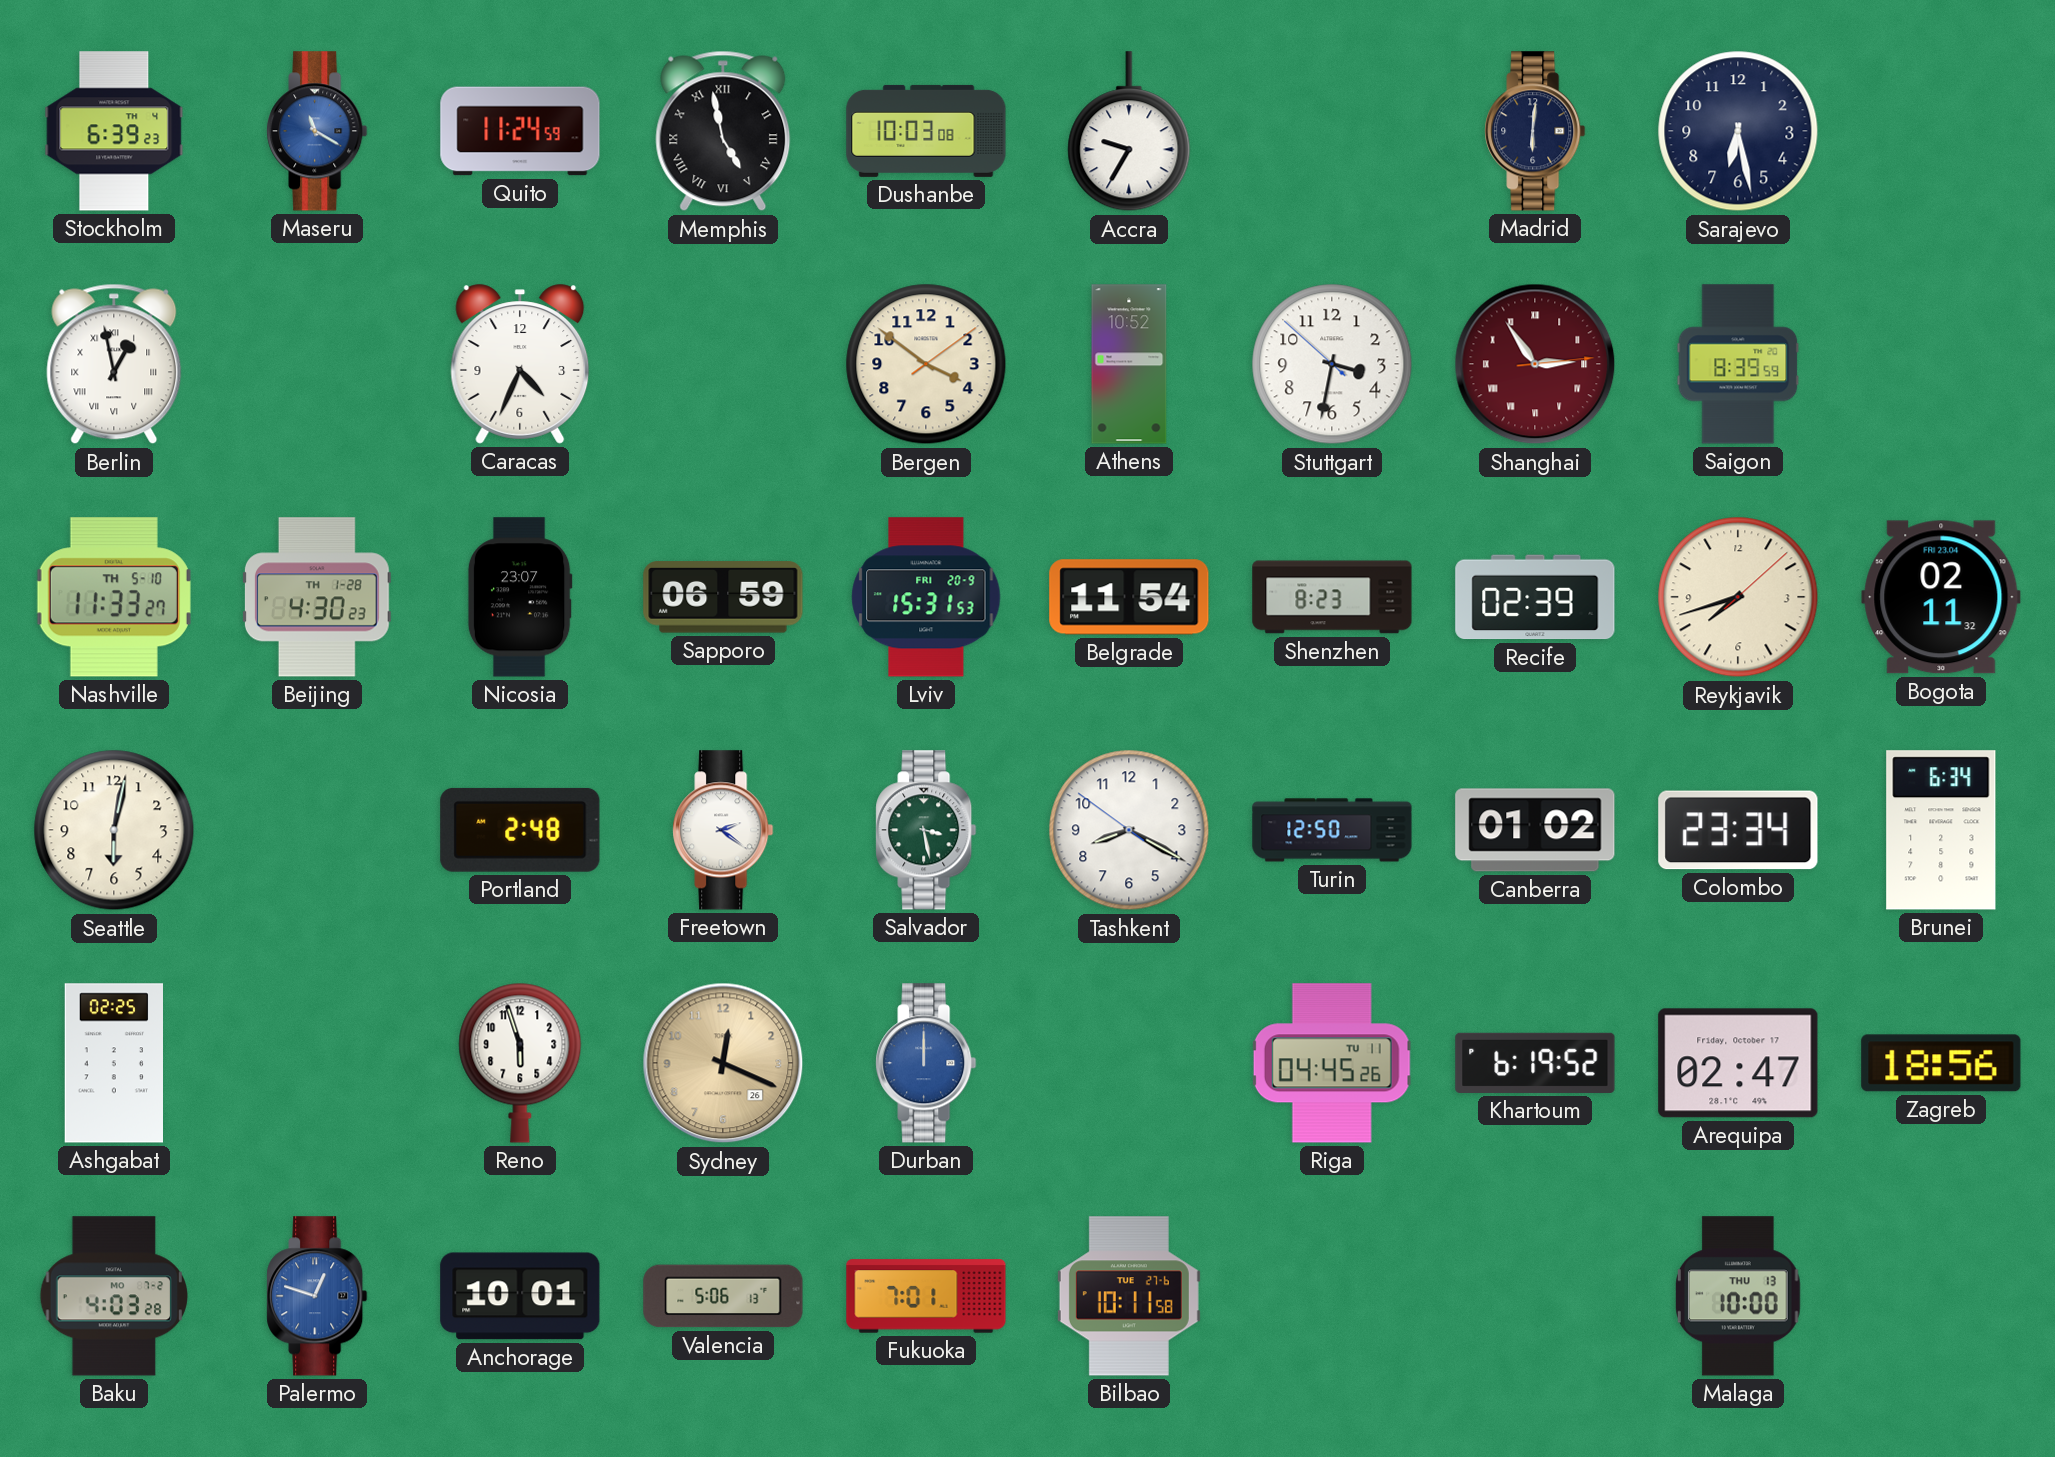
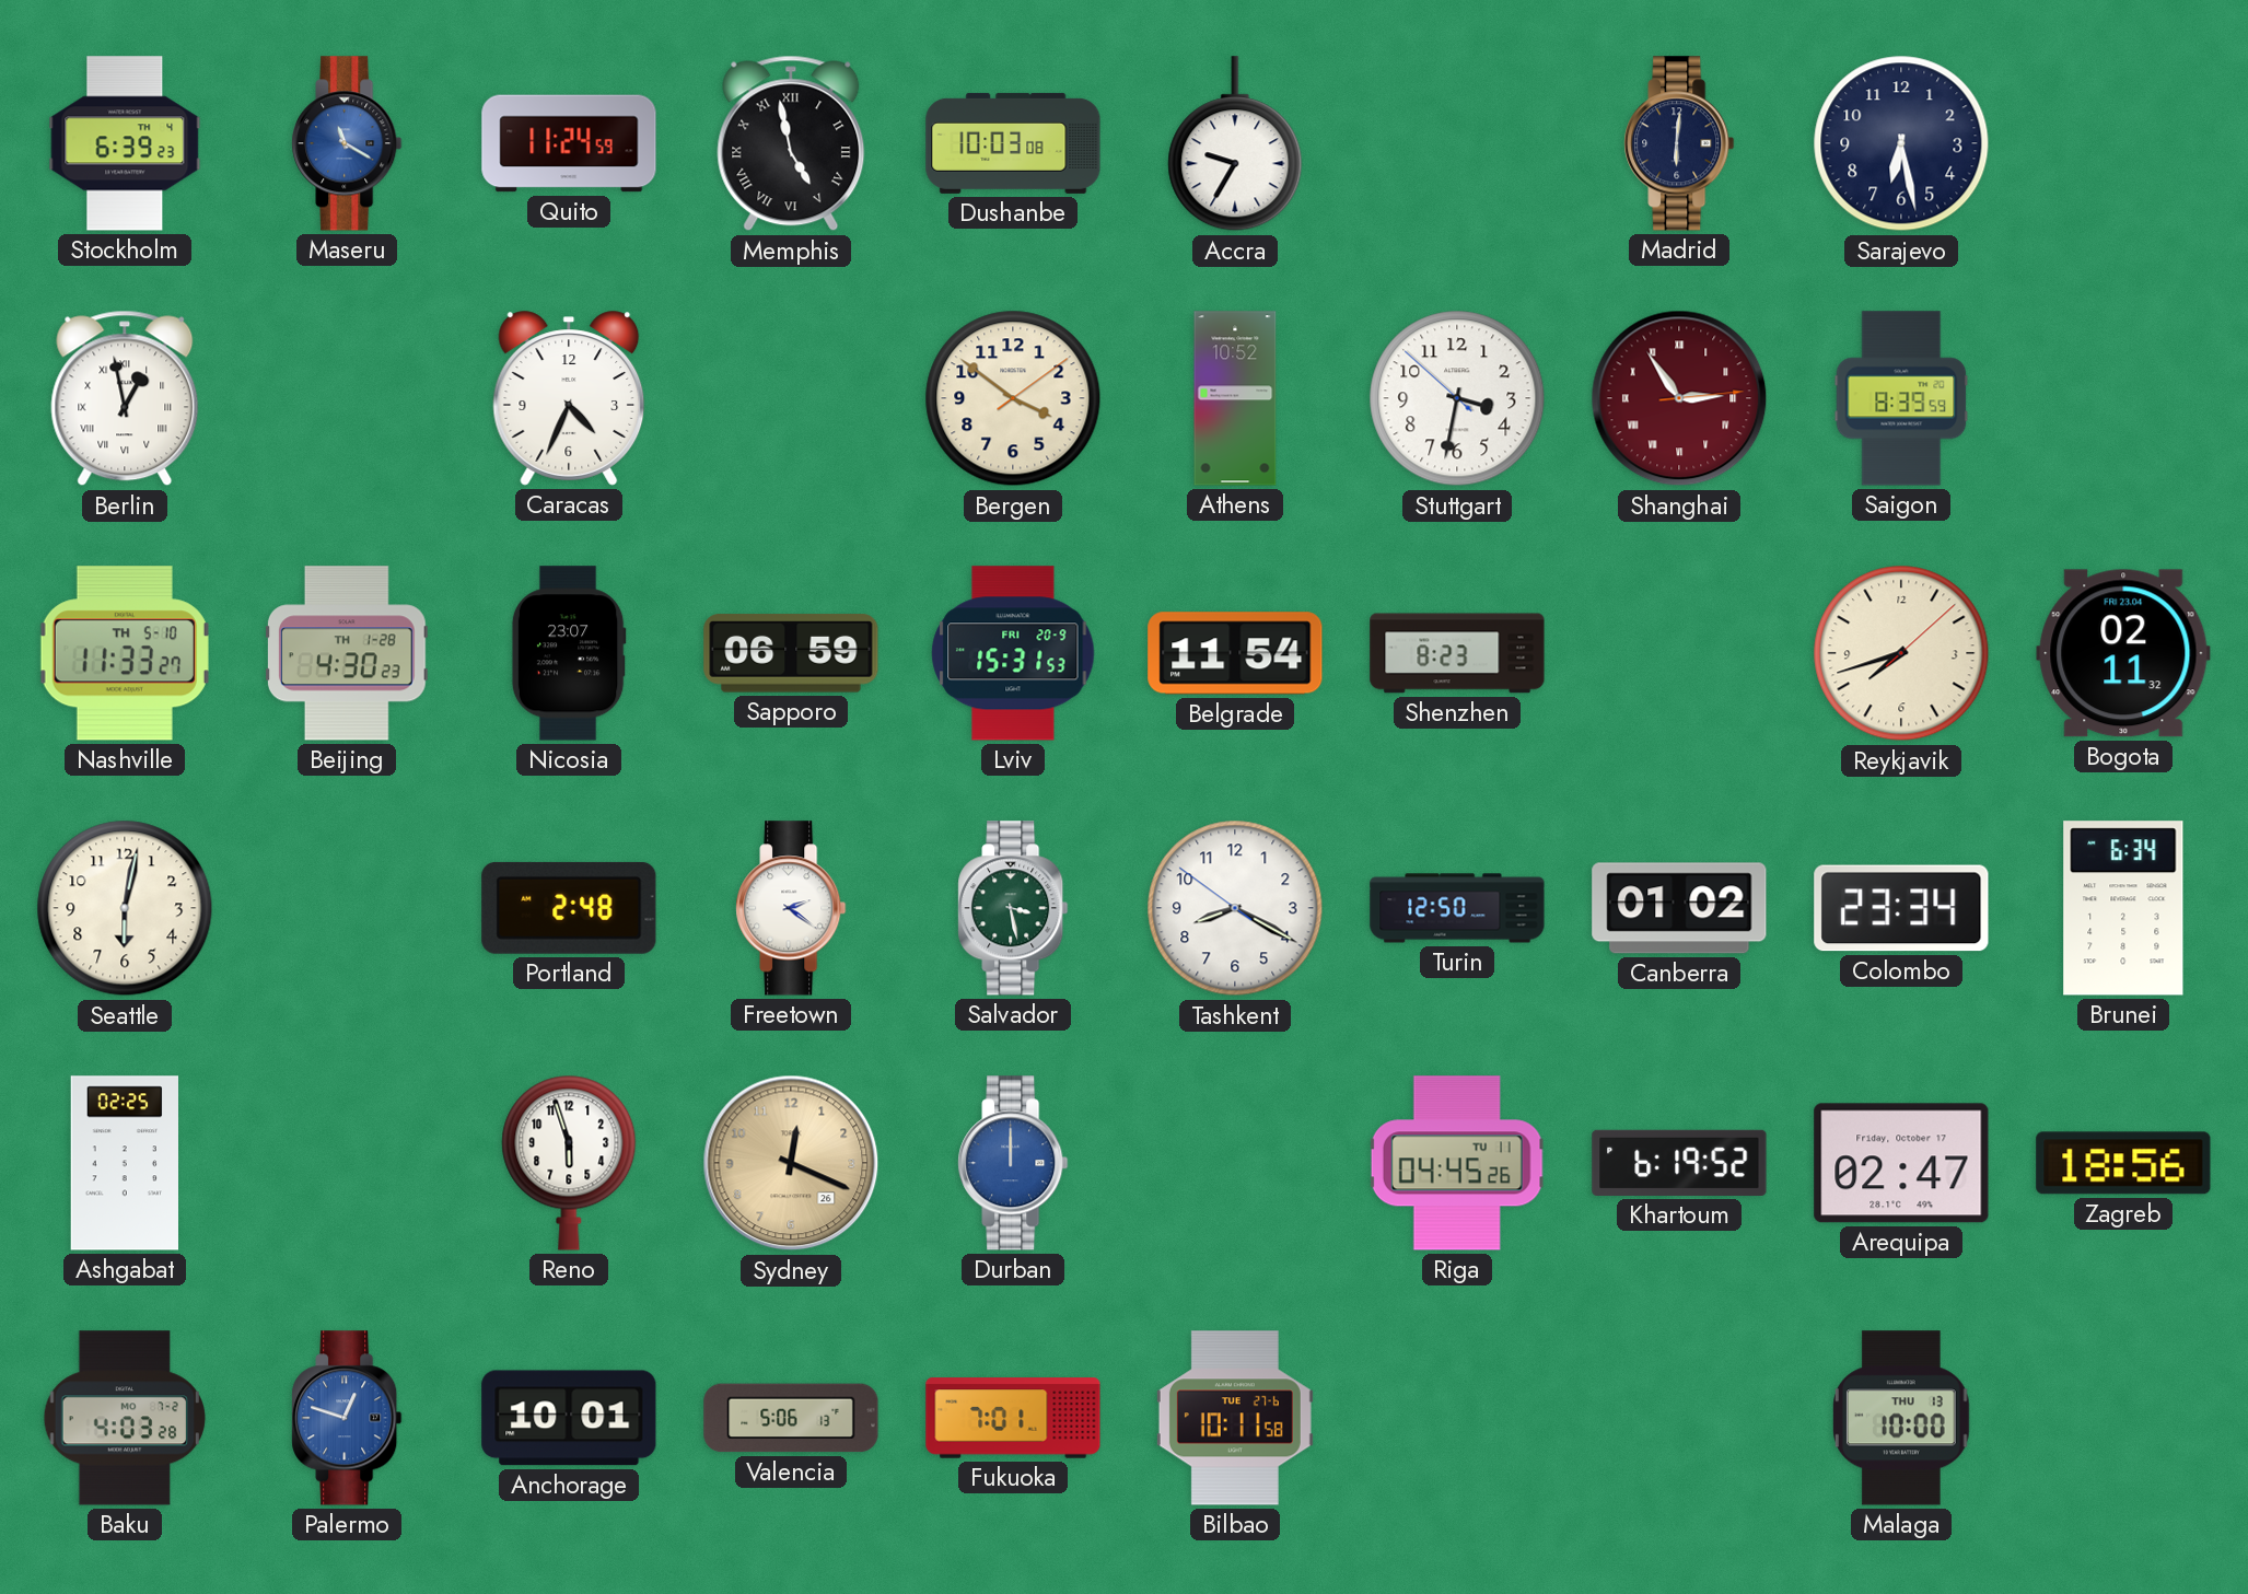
Recife: 02:39 -> none (1535, 597)
